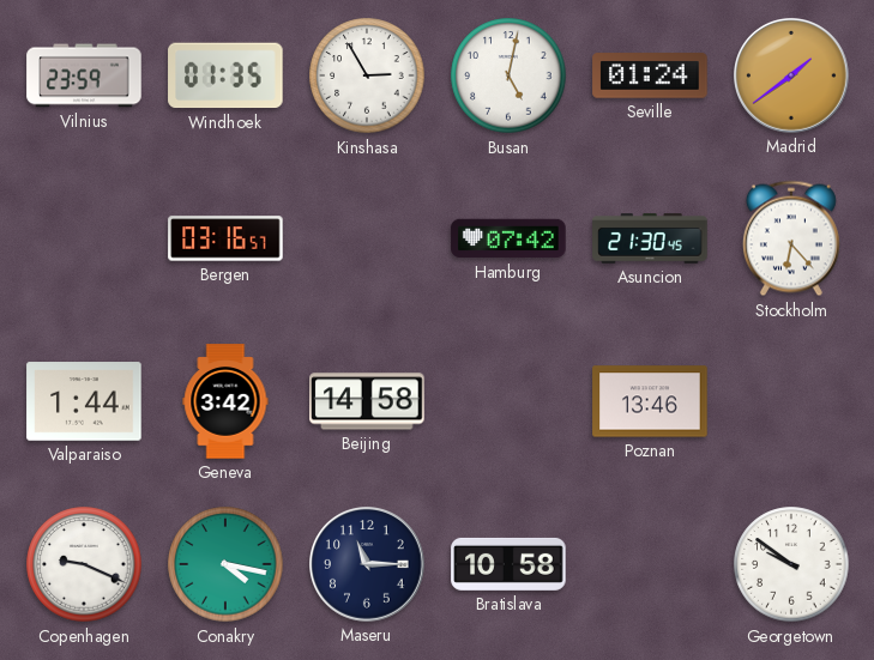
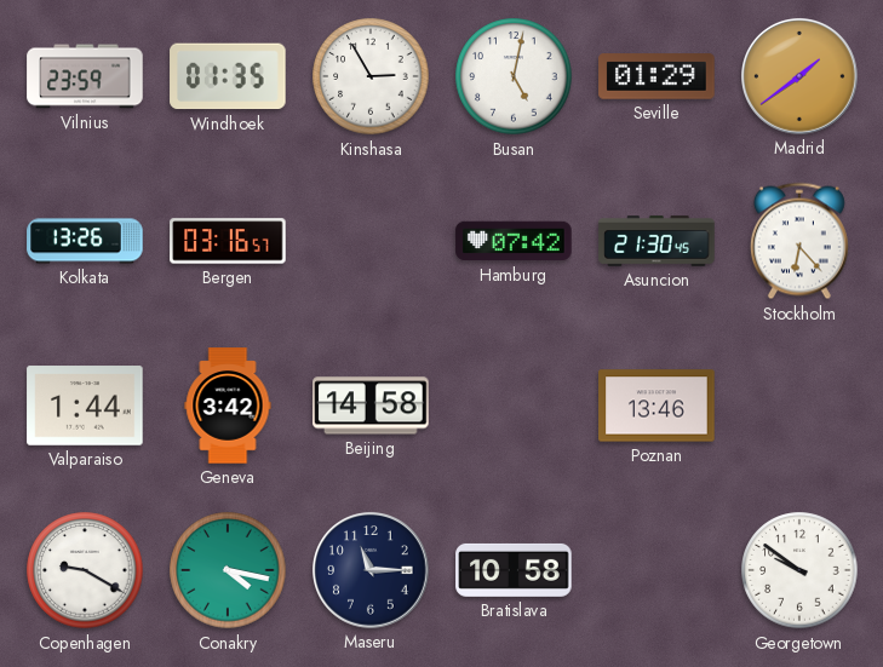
Seville: 01:24 -> 01:29 (656, 76)
Kolkata: none -> 13:26 (85, 241)
Copenhagen: 9:19 -> 9:20 (85, 570)
